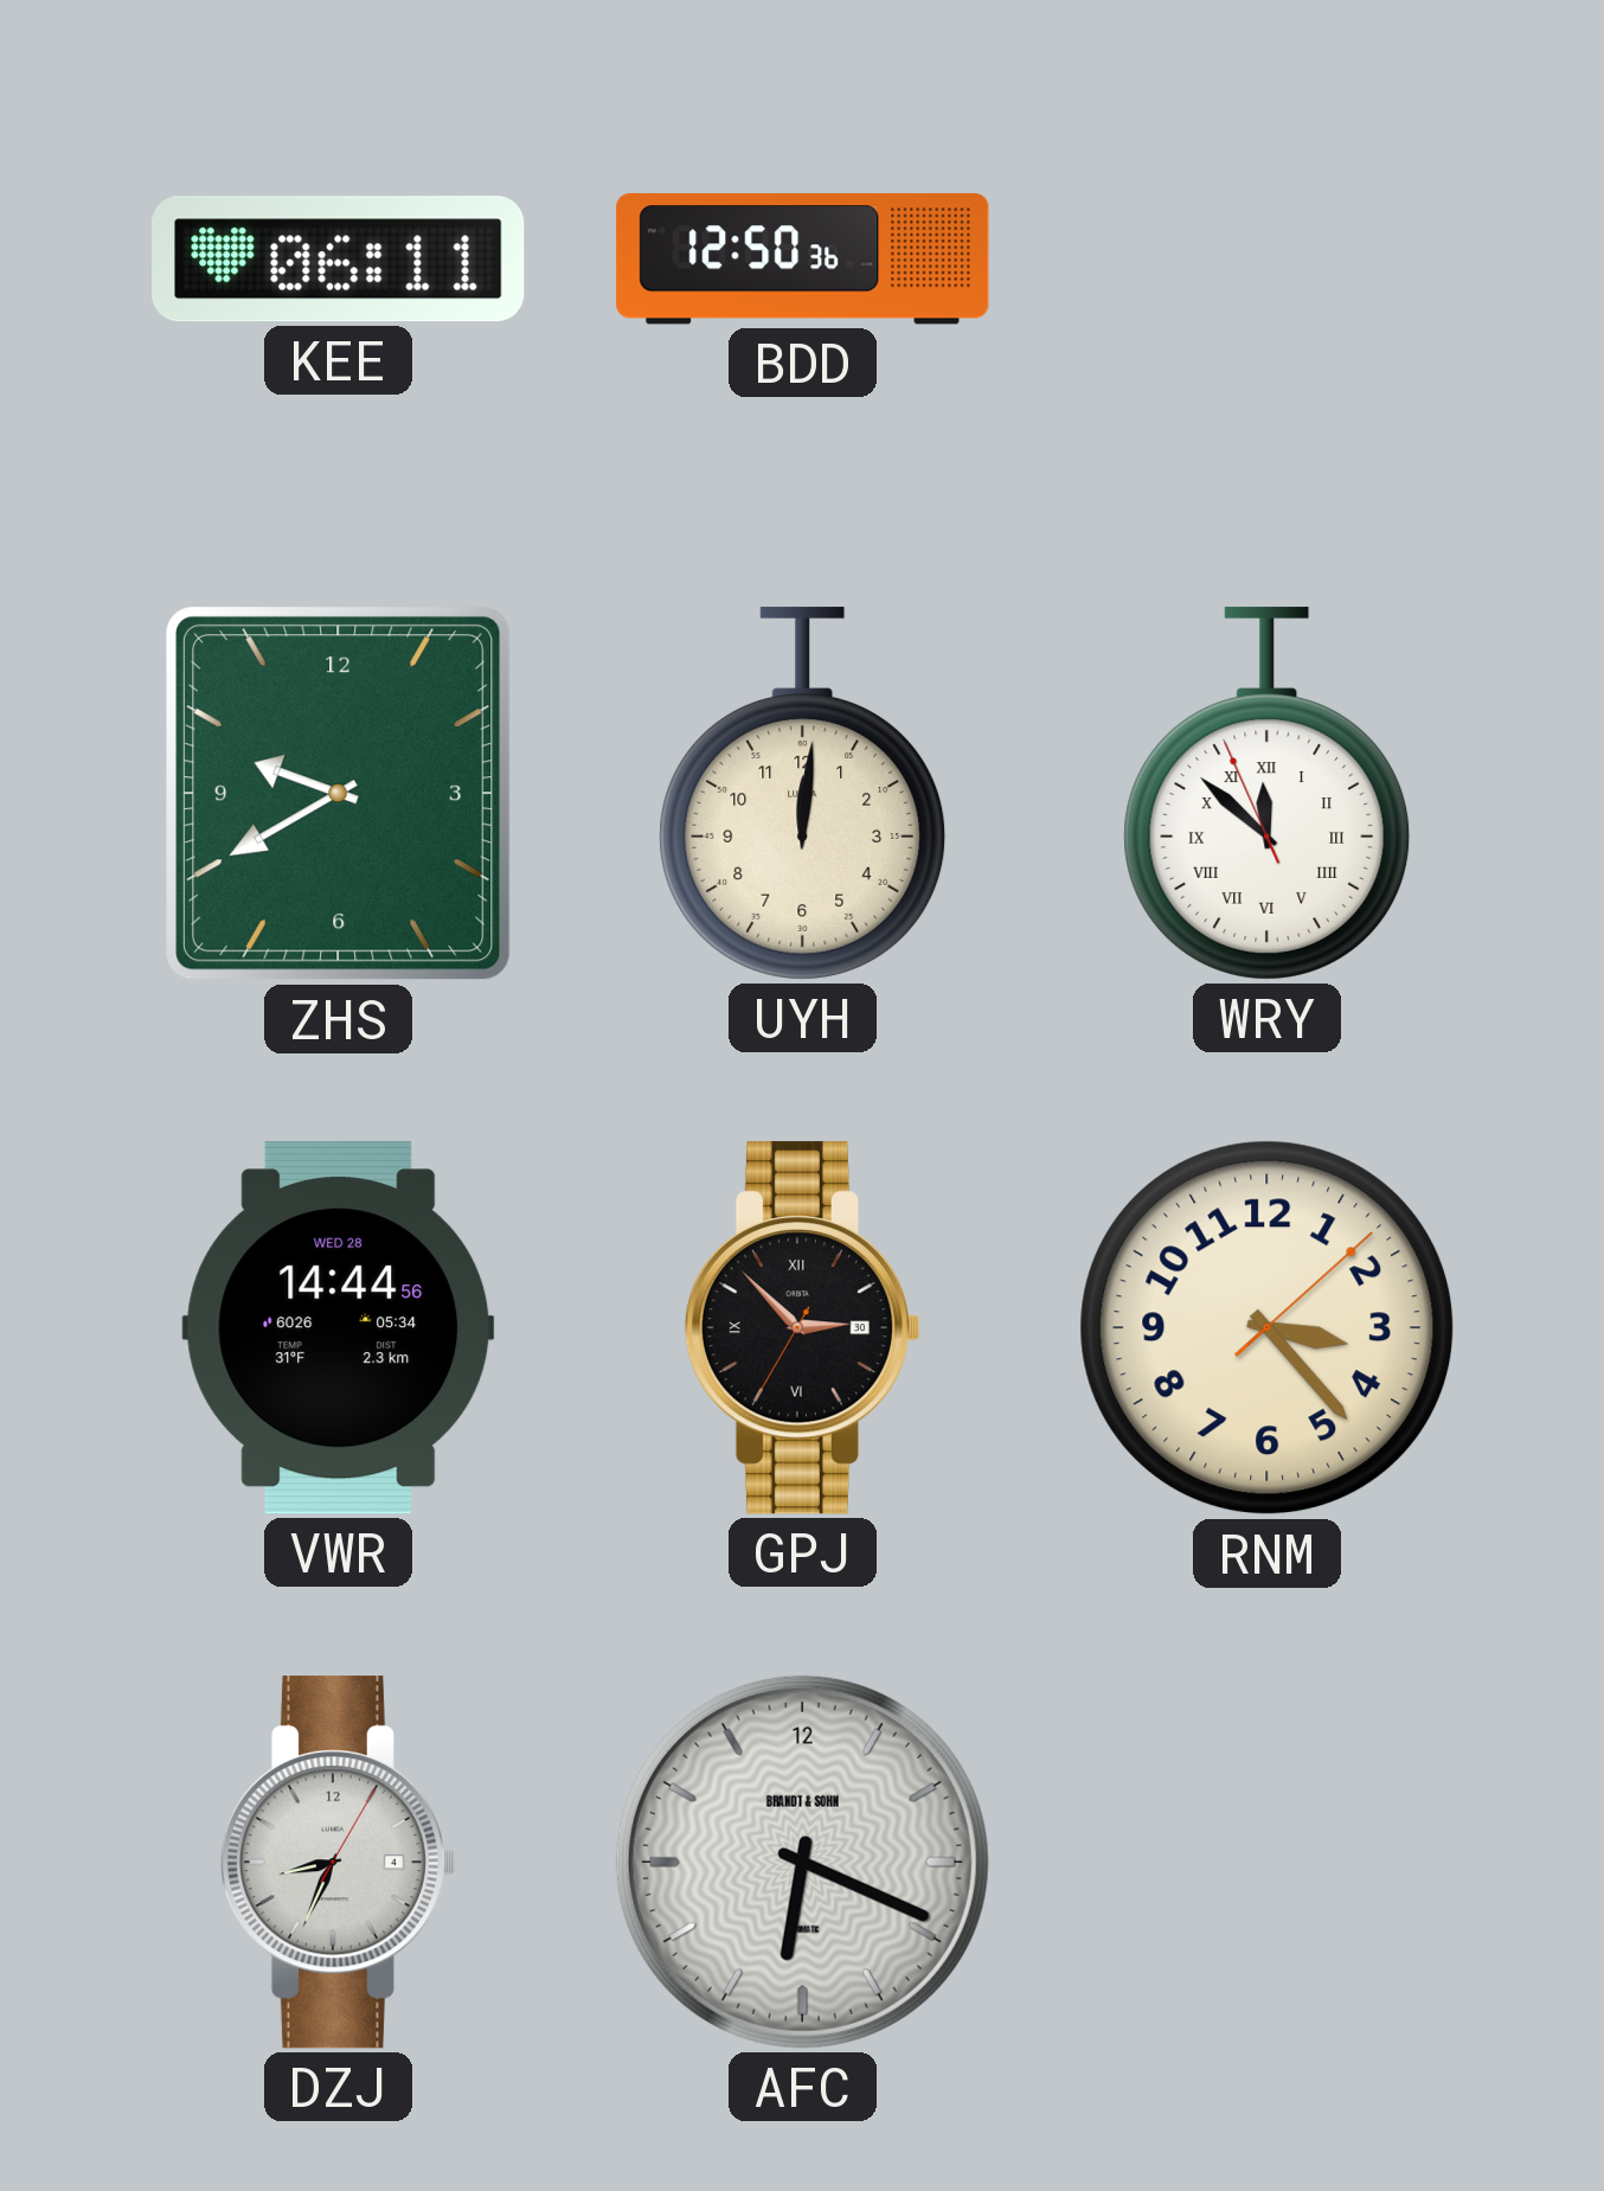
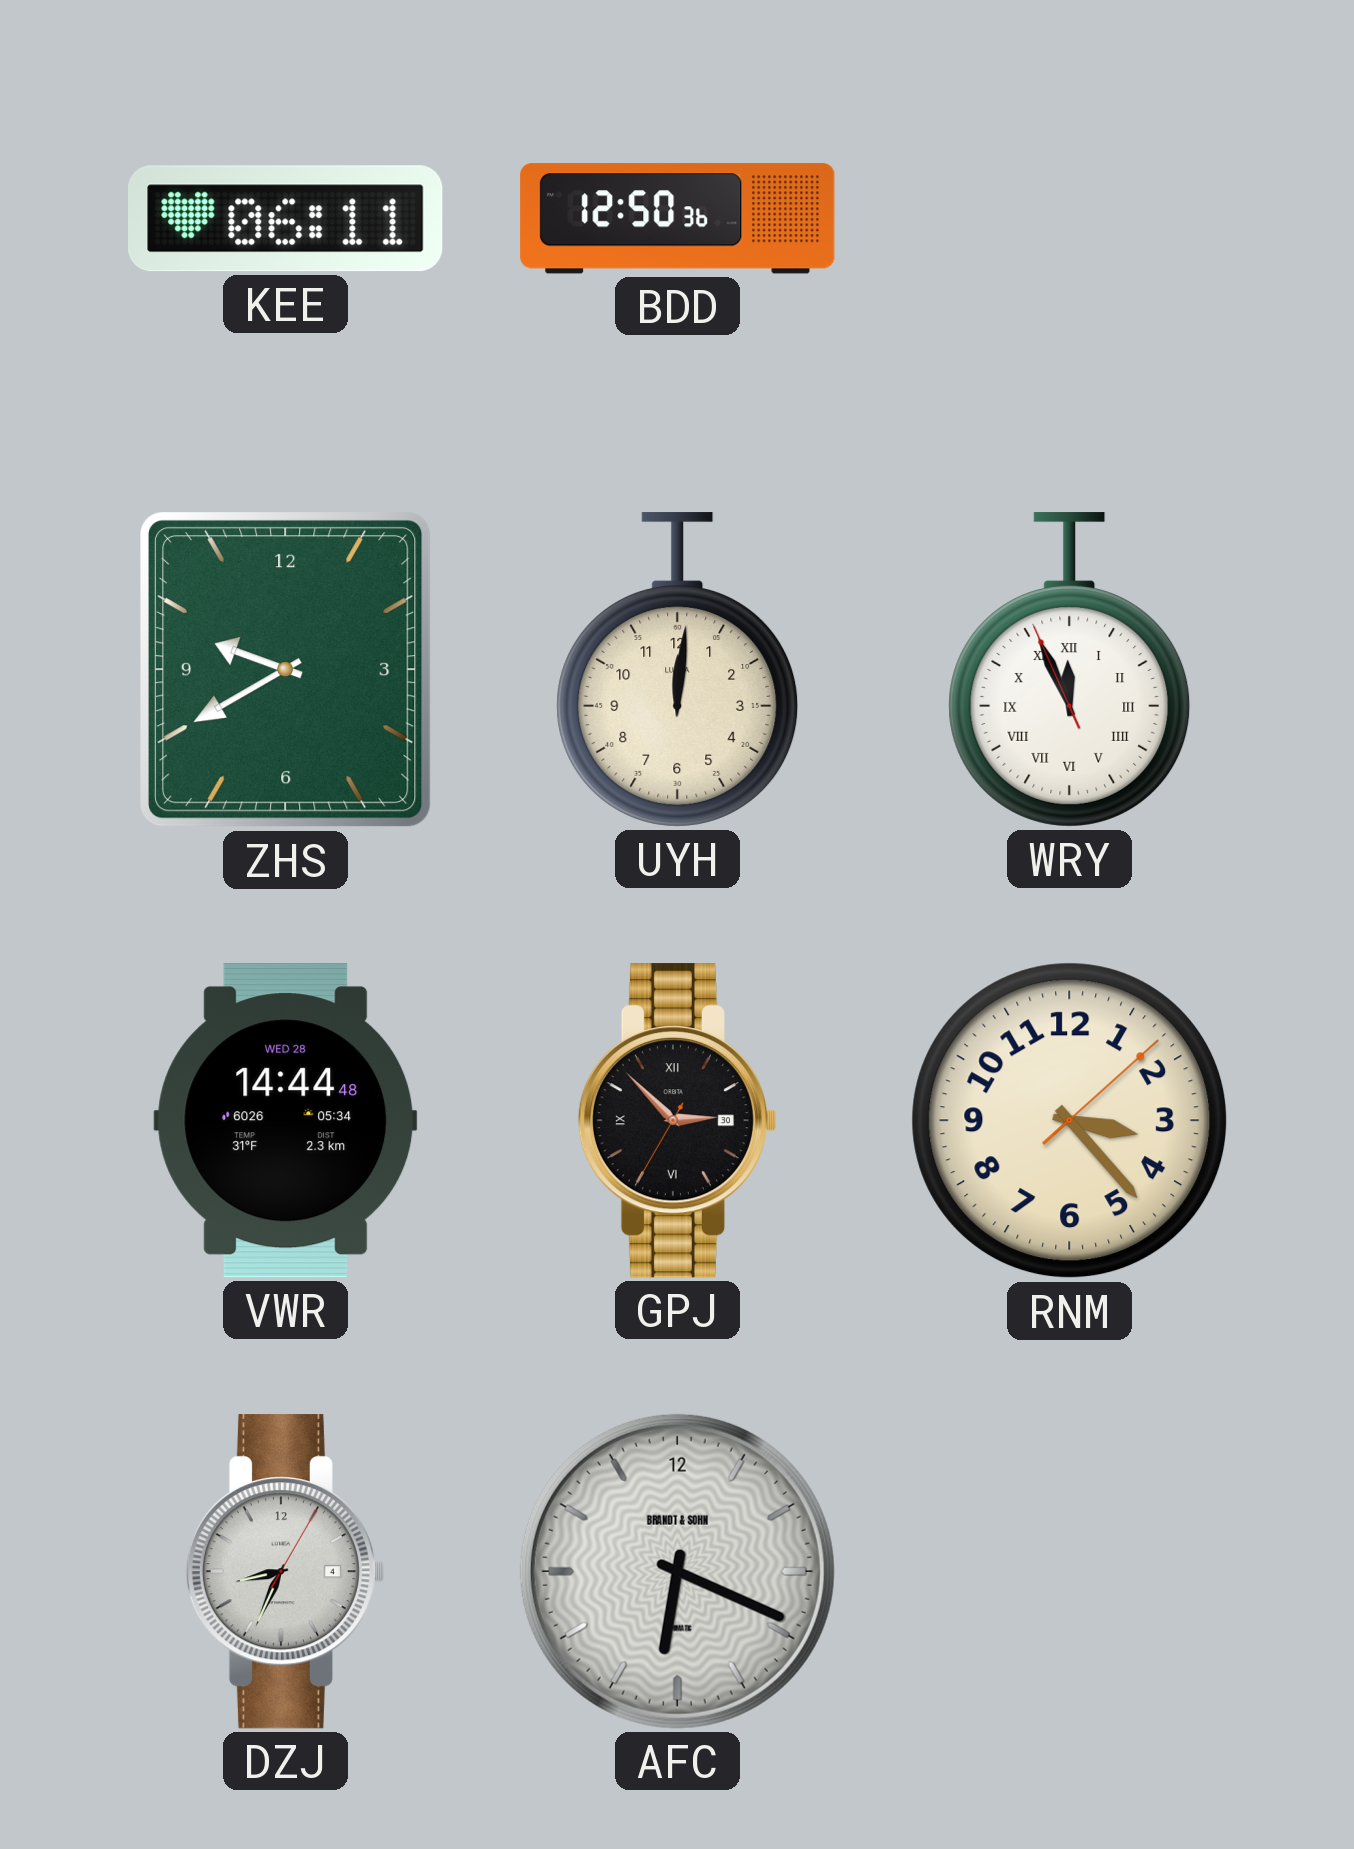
WRY: 11:51 -> 11:55 (1070, 670)
VWR: 14:44:56 -> 14:44:48 (286, 1121)
